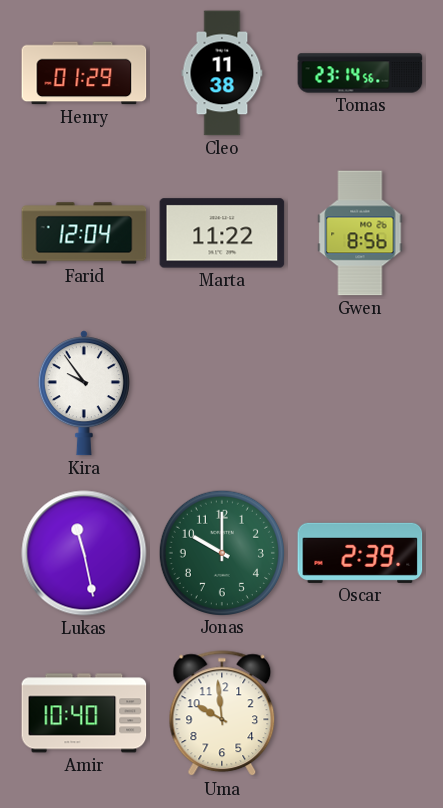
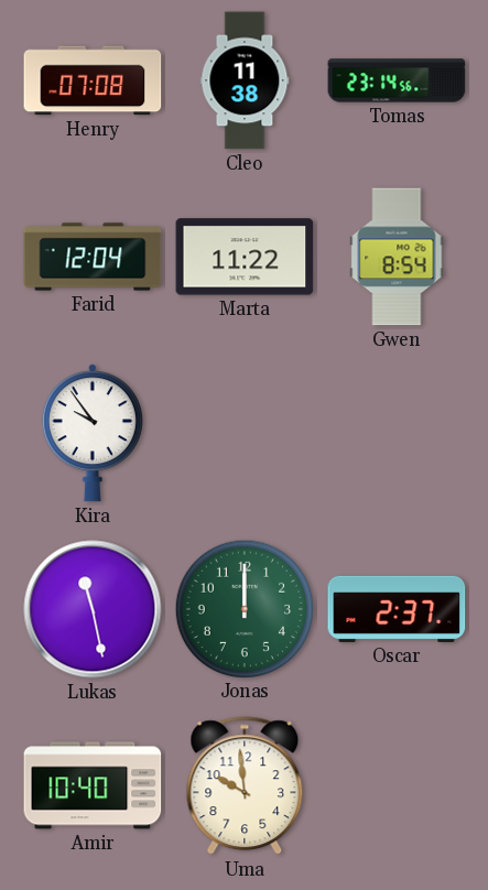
Henry: 01:29 -> 07:08 (93, 80)
Gwen: 8:56 -> 8:54 (397, 257)
Jonas: 10:00 -> 12:00 (243, 608)
Oscar: 2:39 -> 2:37 (397, 609)
